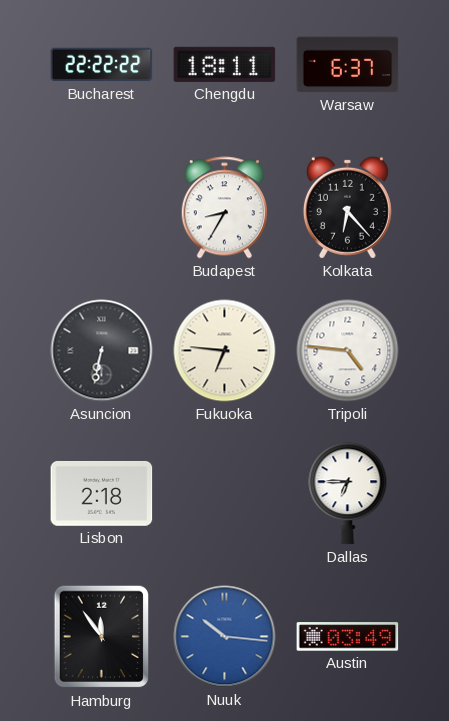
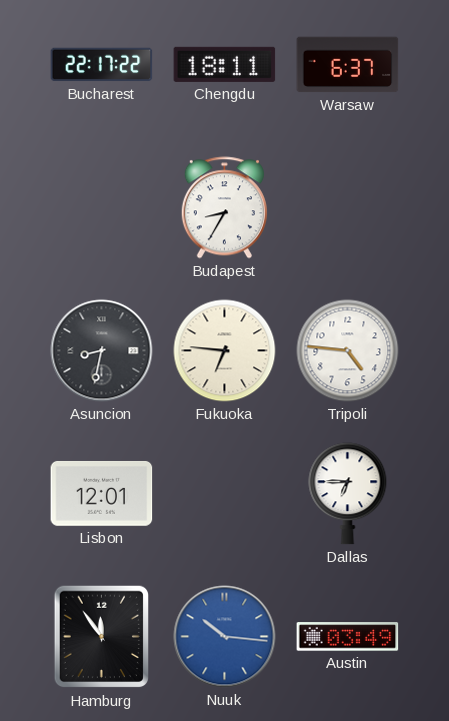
Bucharest: 22:22 -> 22:17 (102, 65)
Kolkata: 6:23 -> none (347, 207)
Asuncion: 6:32 -> 8:32 (102, 351)
Lisbon: 2:18 -> 12:01 (102, 493)
